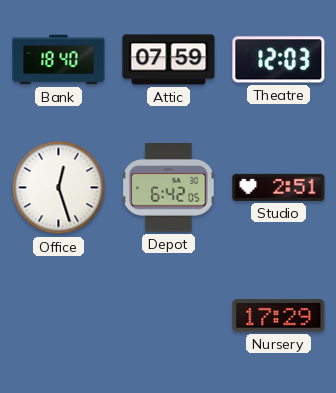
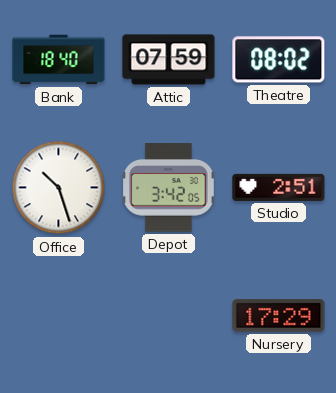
Theatre: 12:03 -> 08:02 (279, 60)
Office: 12:27 -> 10:27 (59, 188)
Depot: 6:42 -> 3:42 (169, 188)
